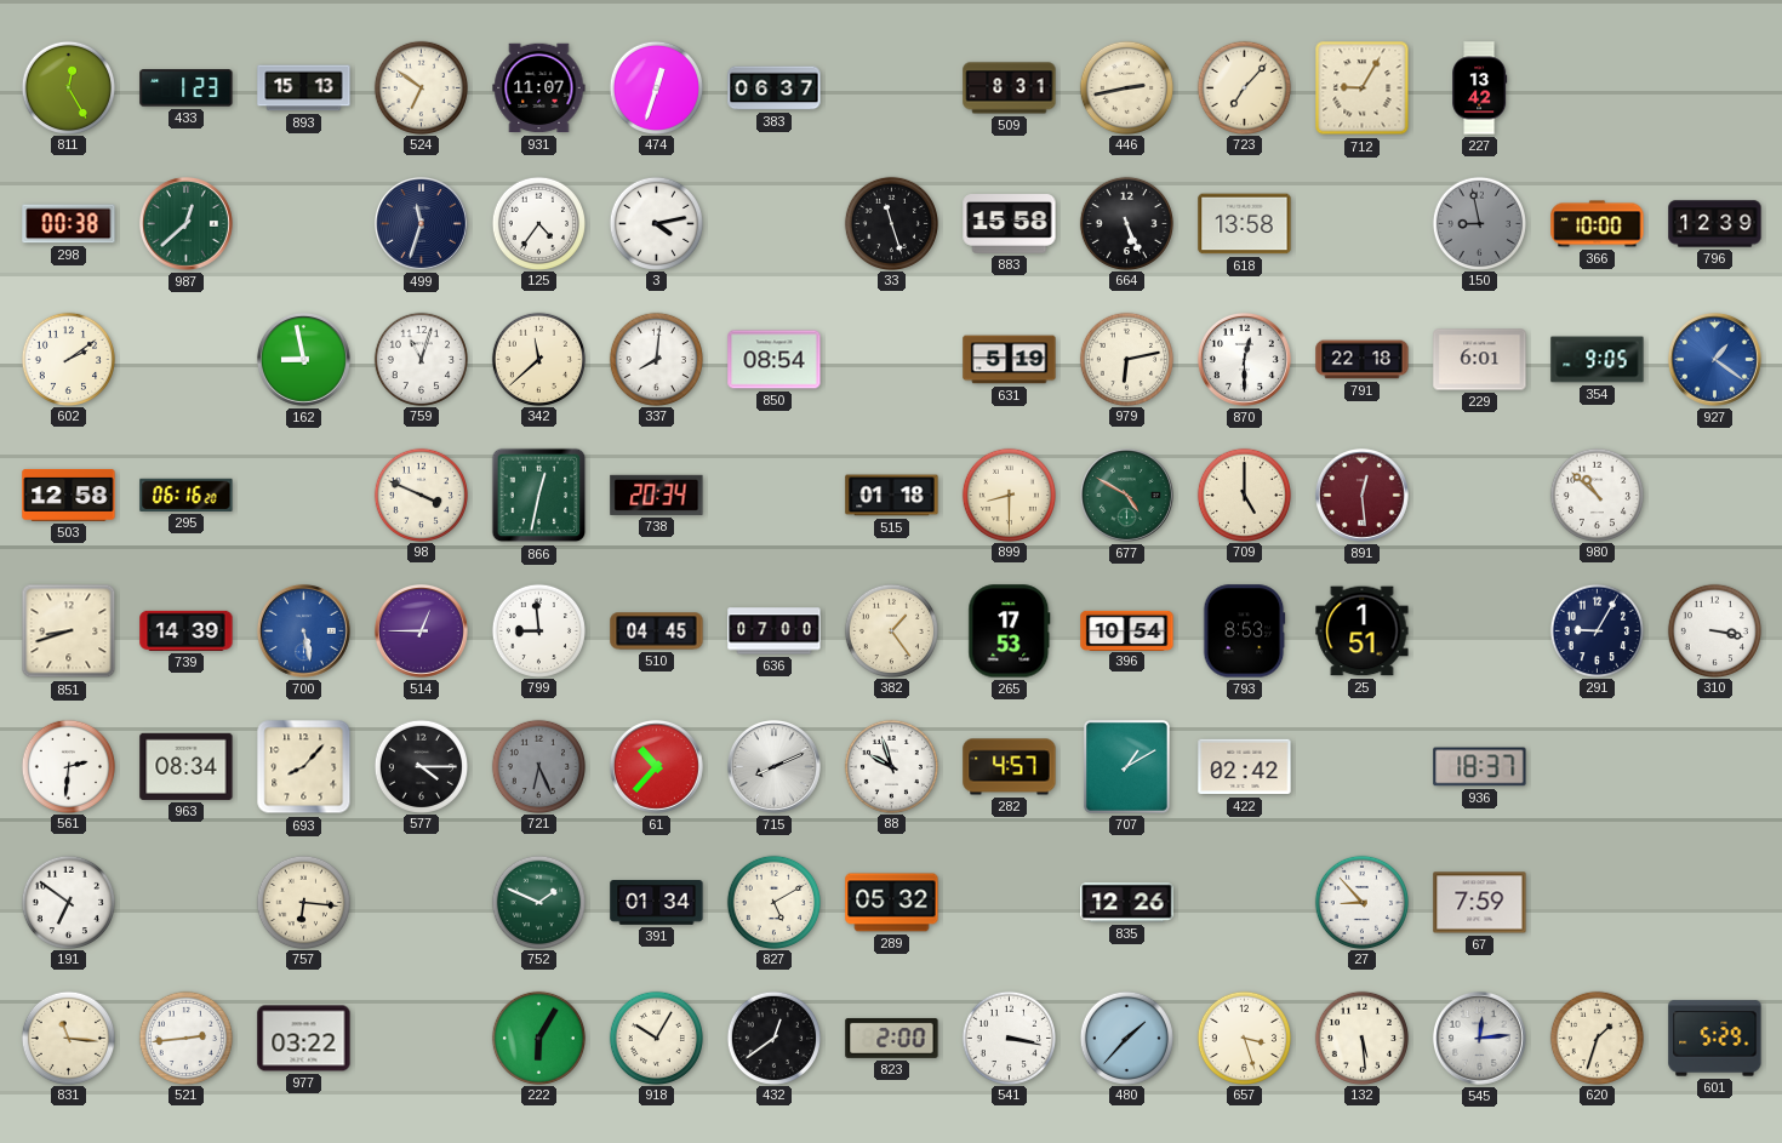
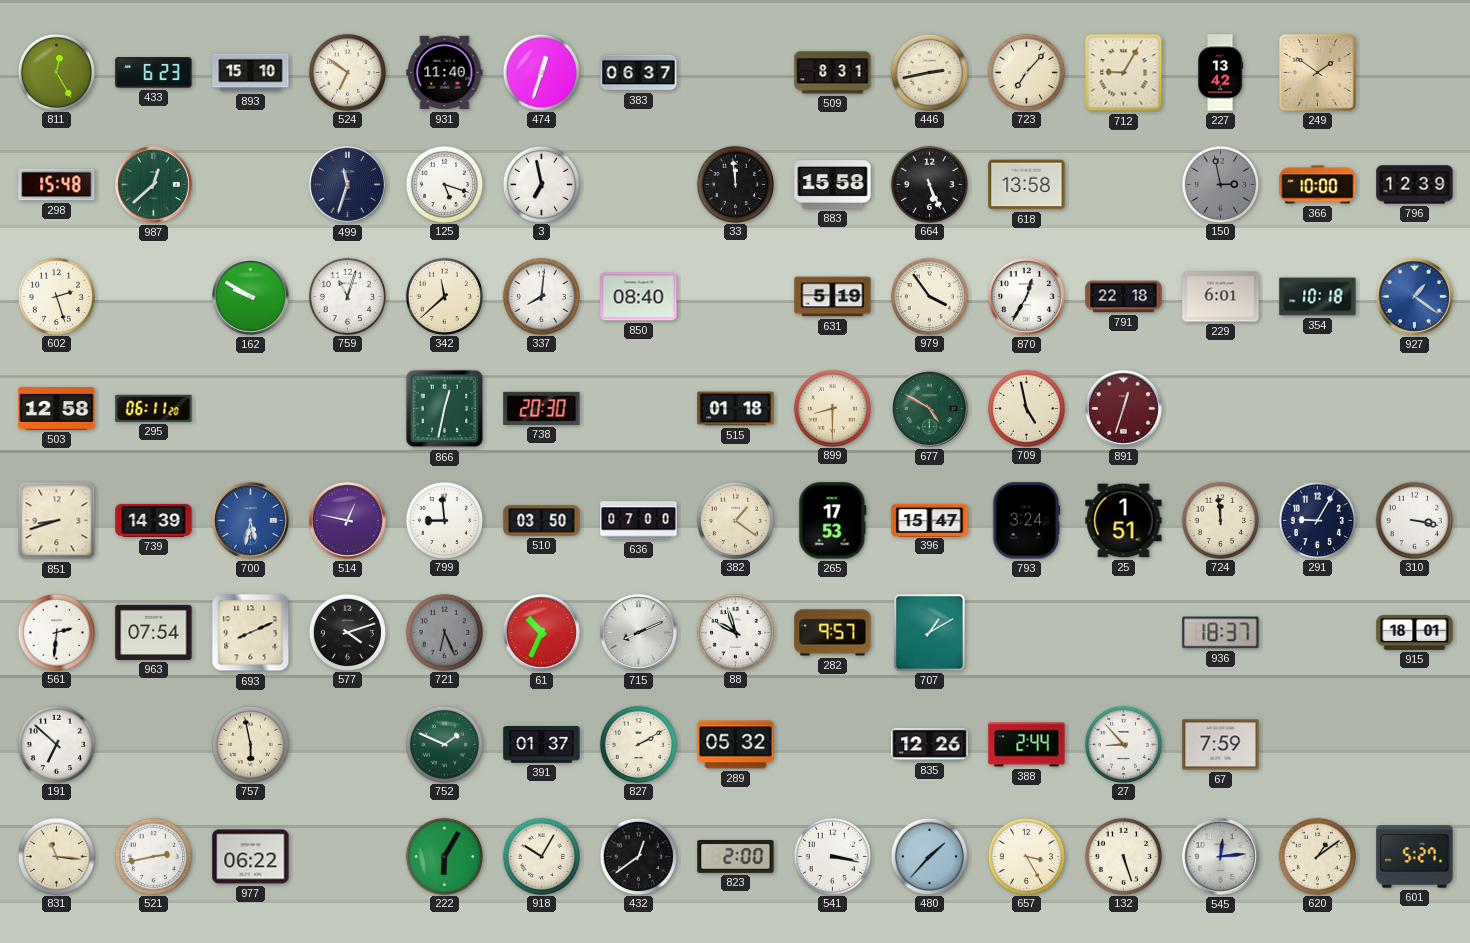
433: 1:23 -> 6:23 (154, 73)
893: 15:13 -> 15:10 (251, 73)
931: 11:07 -> 11:40 (445, 73)
249: none -> 1:51 (1318, 73)
298: 00:38 -> 15:48 (57, 185)
125: 4:36 -> 5:18 (444, 184)
3: 4:13 -> 6:58 (541, 184)
33: 11:27 -> 11:59 (735, 184)
150: 8:58 -> 2:58 (1220, 184)
602: 2:09 -> 2:27 (56, 296)
162: 8:58 -> 9:50 (250, 296)
850: 08:54 -> 08:40 (639, 297)
979: 6:13 -> 3:54 (929, 296)
870: 12:30 -> 12:35 (1026, 296)
354: 9:05 -> 10:18 (1318, 297)
295: 06:16 -> 06:11 (154, 408)
98: 3:49 -> none (421, 495)
738: 20:34 -> 20:30 (542, 408)
709: 5:00 -> 4:58 (1026, 408)
891: 12:29 -> 12:33 (1123, 408)
980: 10:52 -> none (1597, 495)
700: 5:28 -> 5:32 (250, 520)
514: 12:45 -> 12:47 (347, 520)
510: 04:45 -> 03:50 (542, 521)
382: 1:24 -> 1:21 (735, 520)
396: 10:54 -> 15:47 (930, 520)
793: 8:53 -> 3:24 (1026, 521)
724: none -> 11:59 (1220, 520)
963: 08:34 -> 07:54 (154, 632)
693: 8:07 -> 8:11 (251, 633)
577: 4:15 -> 4:12 (347, 632)
61: 10:37 -> 10:34 (541, 632)
282: 4:57 -> 9:57 (833, 633)
422: 02:42 -> none (1245, 767)
915: none -> 18:01 (1415, 632)
191: 6:51 -> 6:52 (56, 744)
757: 6:16 -> 5:58 (250, 744)
391: 01:34 -> 01:37 (542, 745)
827: 5:10 -> 2:10 (638, 744)
388: none -> 2:44 (1027, 745)
521: 2:44 -> 2:43 (153, 856)
977: 03:22 -> 06:22 (251, 857)
657: 3:27 -> 3:25 (1026, 856)
132: 5:29 -> 5:27 (1123, 856)
620: 1:33 -> 1:09 (1317, 856)
601: 5:29 -> 5:27 (1415, 857)
